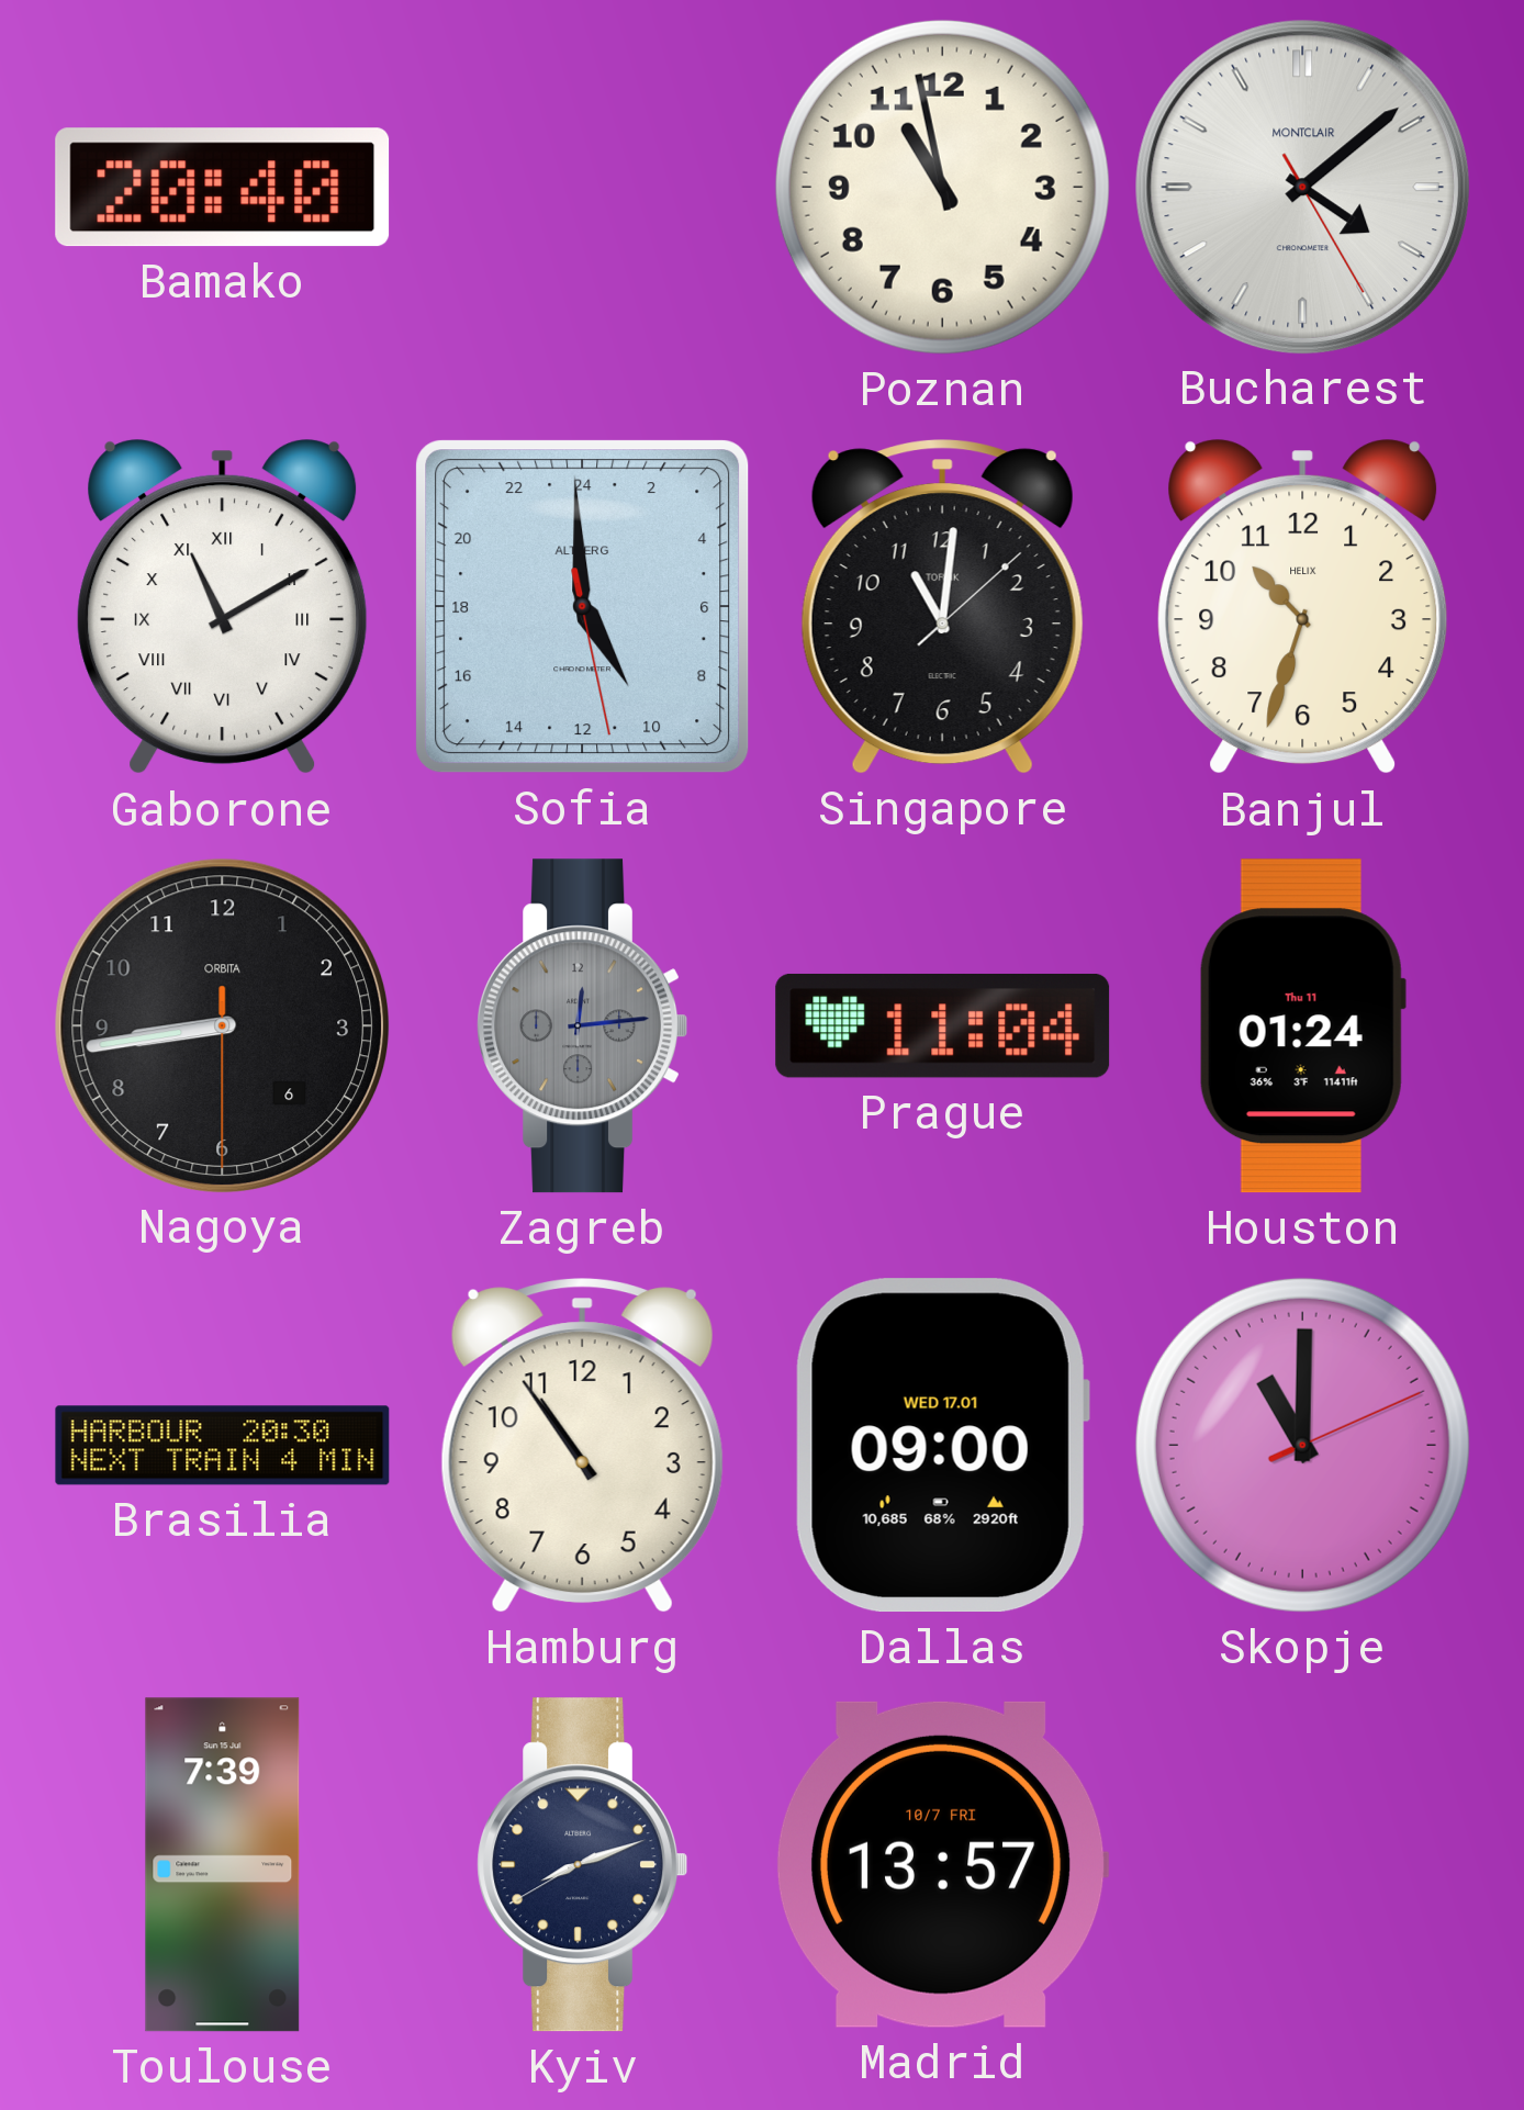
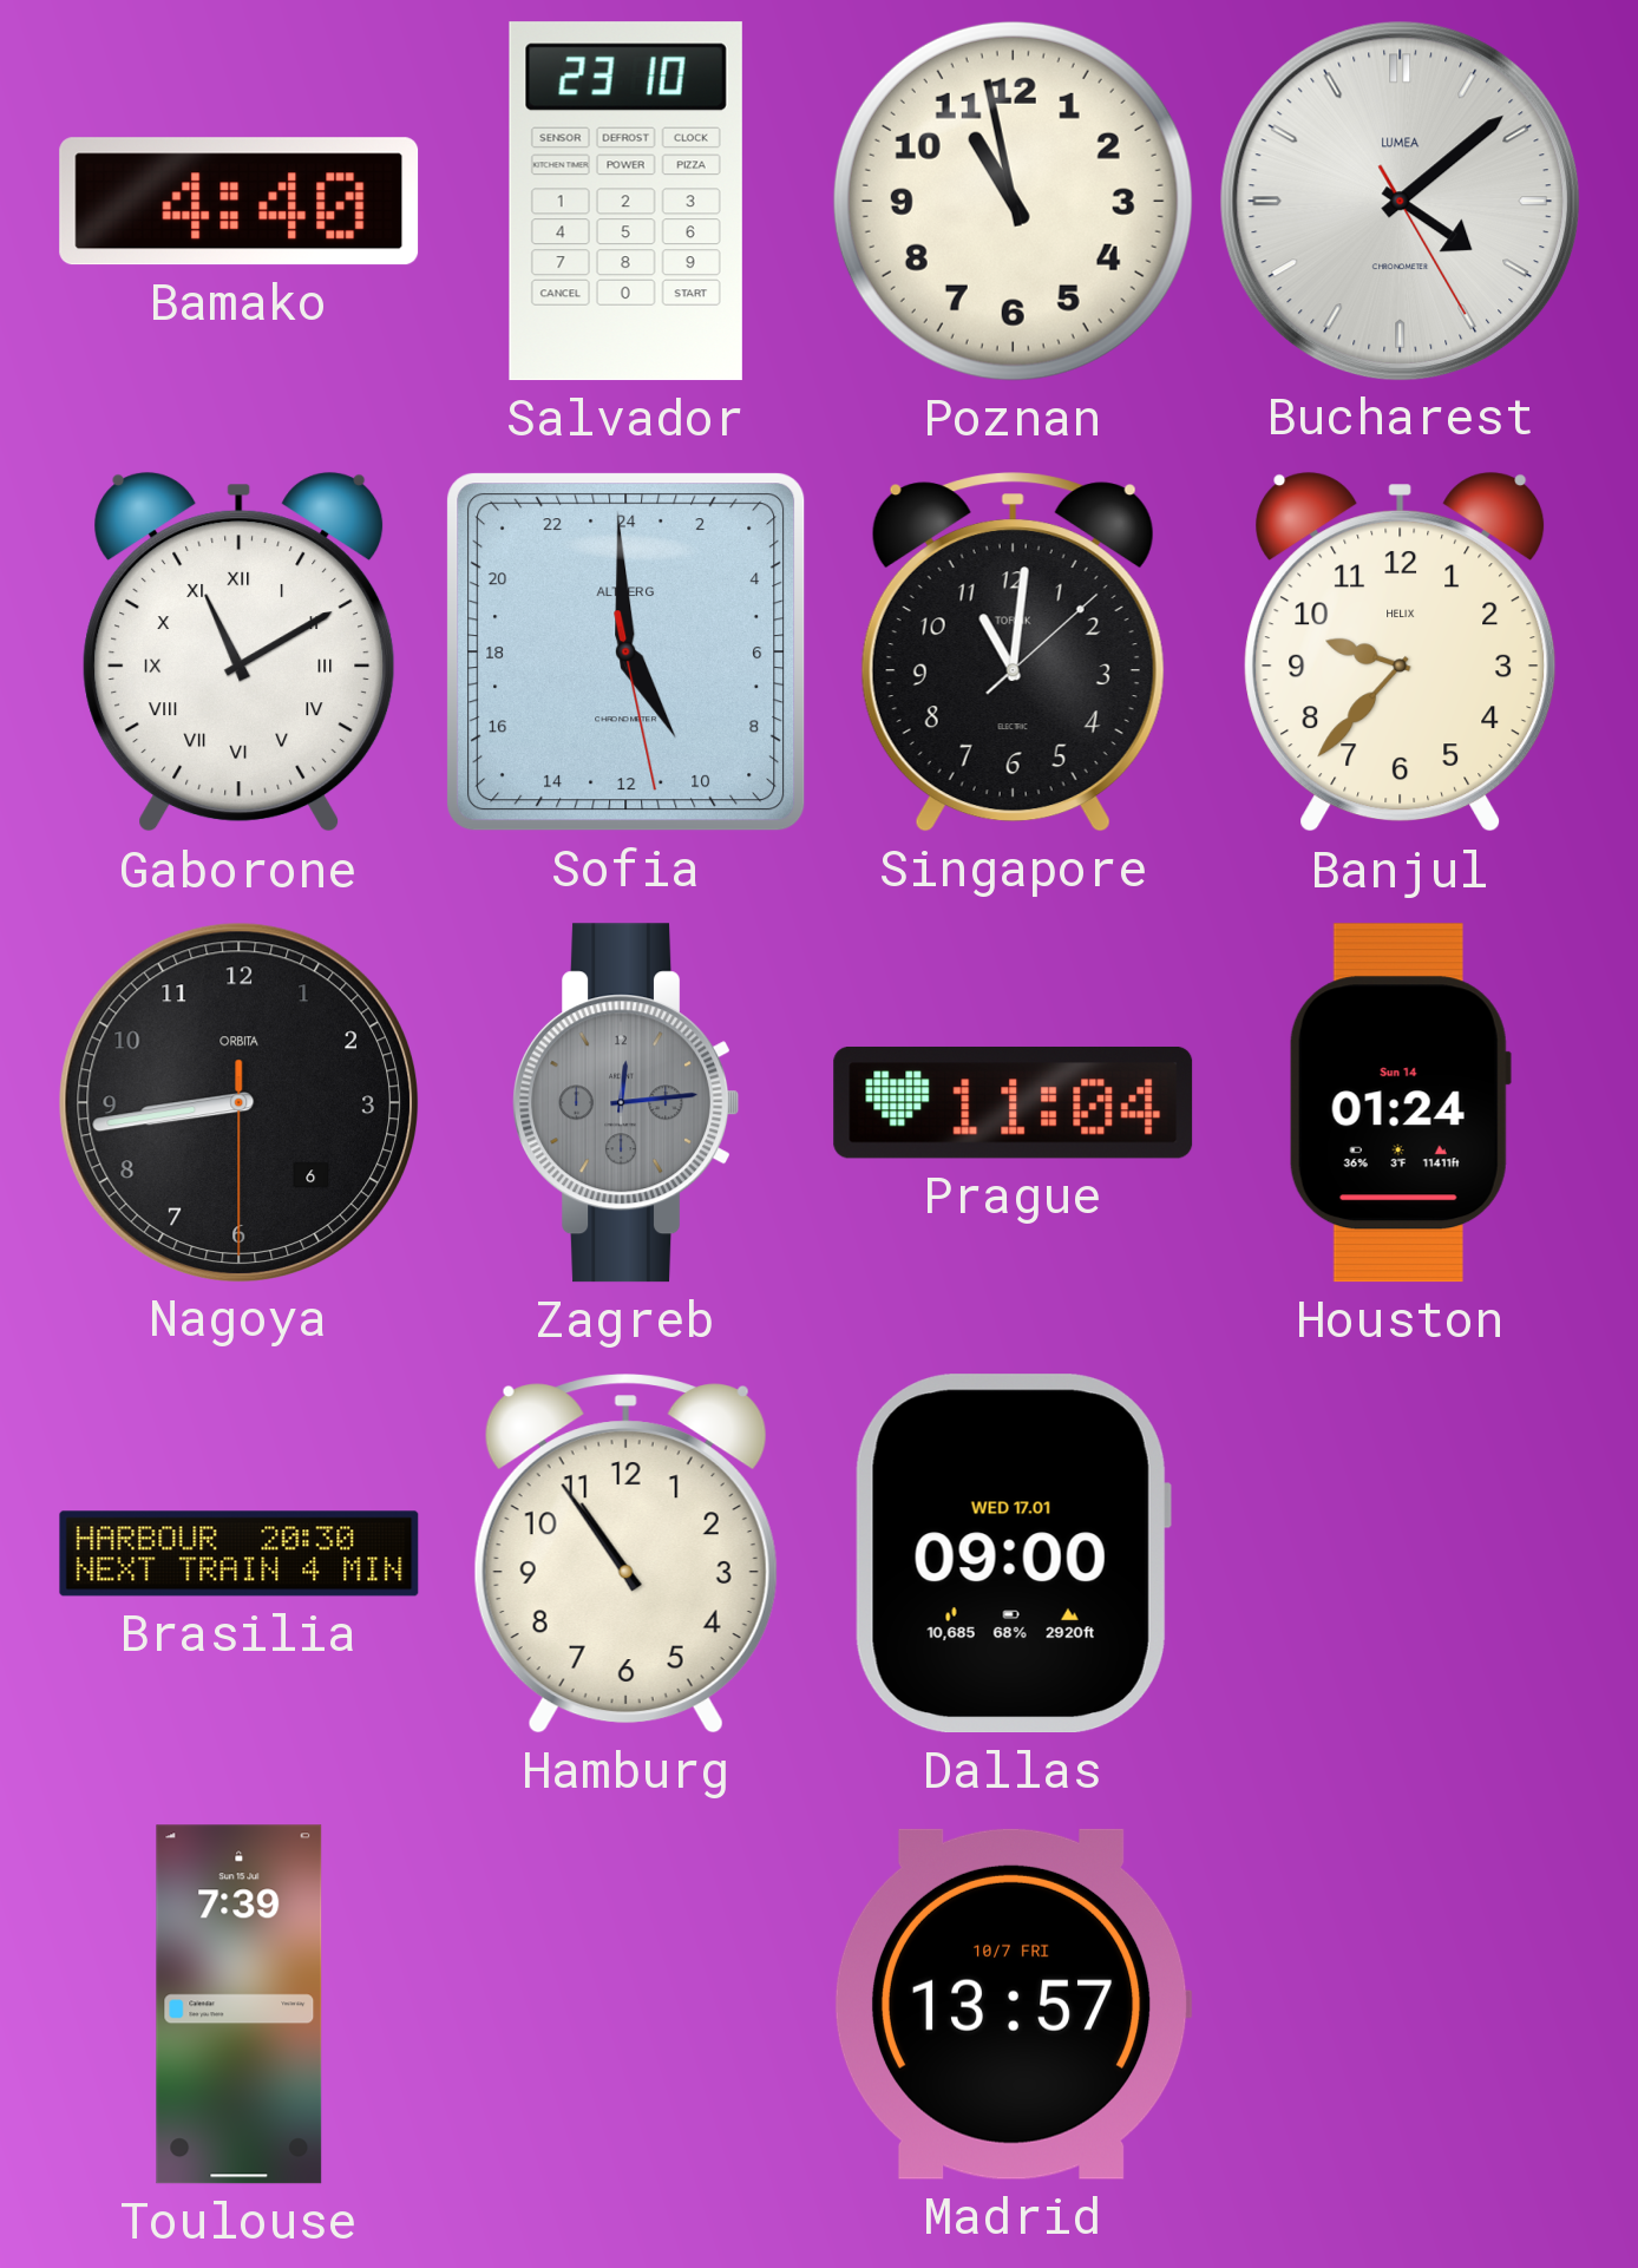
Bamako: 20:40 -> 4:40 (240, 202)
Salvador: none -> 23:10 (625, 202)
Bucharest brand: MONTCLAIR -> LUMEA (1400, 201)
Banjul: 10:33 -> 9:37 (1401, 653)
Houston date: Thu 11 -> Sun 14 (1400, 1103)
Skopje: 11:00 -> none (1302, 1445)
Kyiv: 8:11 -> none (582, 1865)
